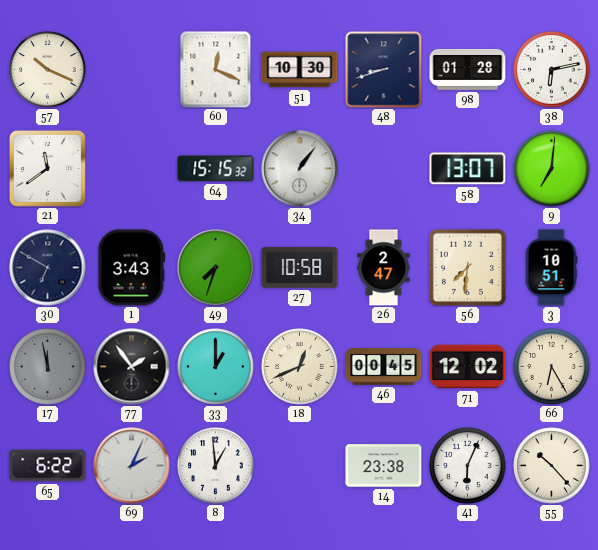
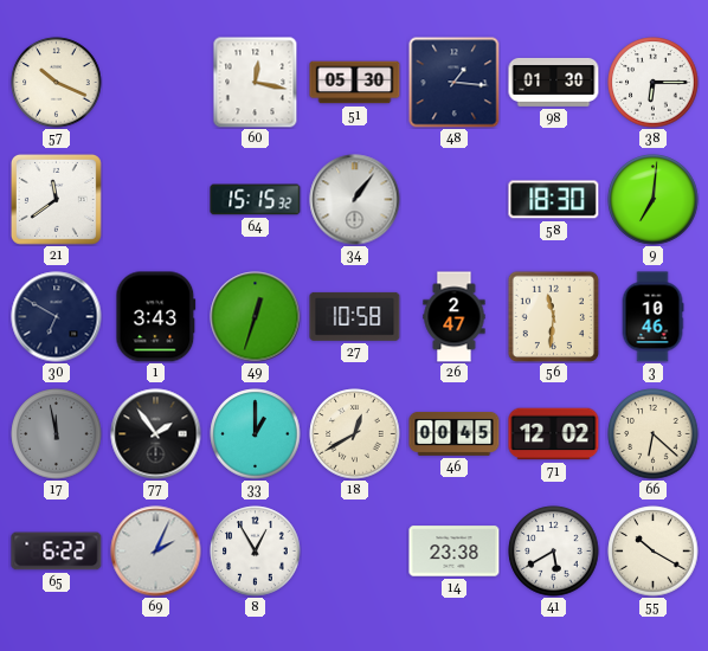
60: 12:19 -> 12:17 (256, 82)
51: 10:30 -> 05:30 (355, 83)
48: 8:42 -> 1:16 (455, 83)
98: 01:28 -> 01:30 (554, 82)
38: 6:13 -> 6:15 (654, 83)
58: 13:07 -> 18:30 (554, 200)
49: 7:33 -> 12:33 (256, 317)
56: 7:31 -> 11:31 (553, 316)
3: 10:51 -> 10:46 (652, 317)
18: 12:41 -> 12:40 (355, 434)
66: 6:25 -> 6:22 (654, 434)
8: 12:59 -> 12:55 (256, 552)
41: 6:04 -> 5:40 (554, 552)
55: 10:23 -> 10:20 (654, 552)
